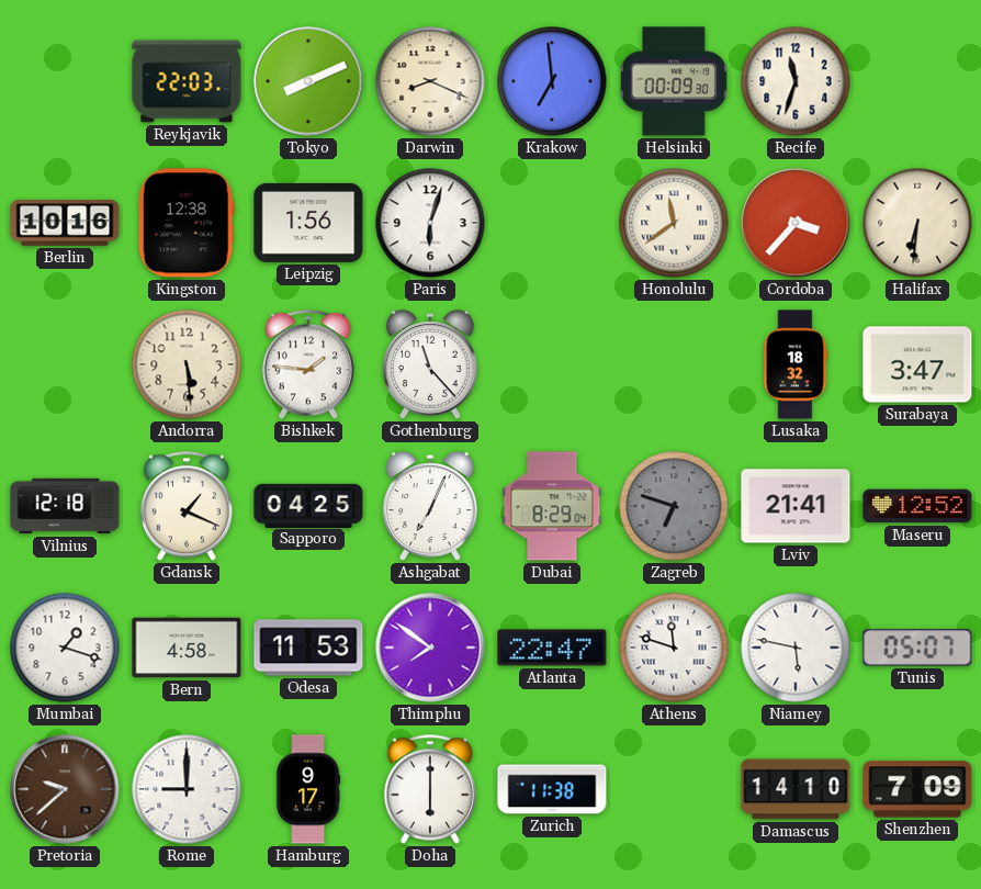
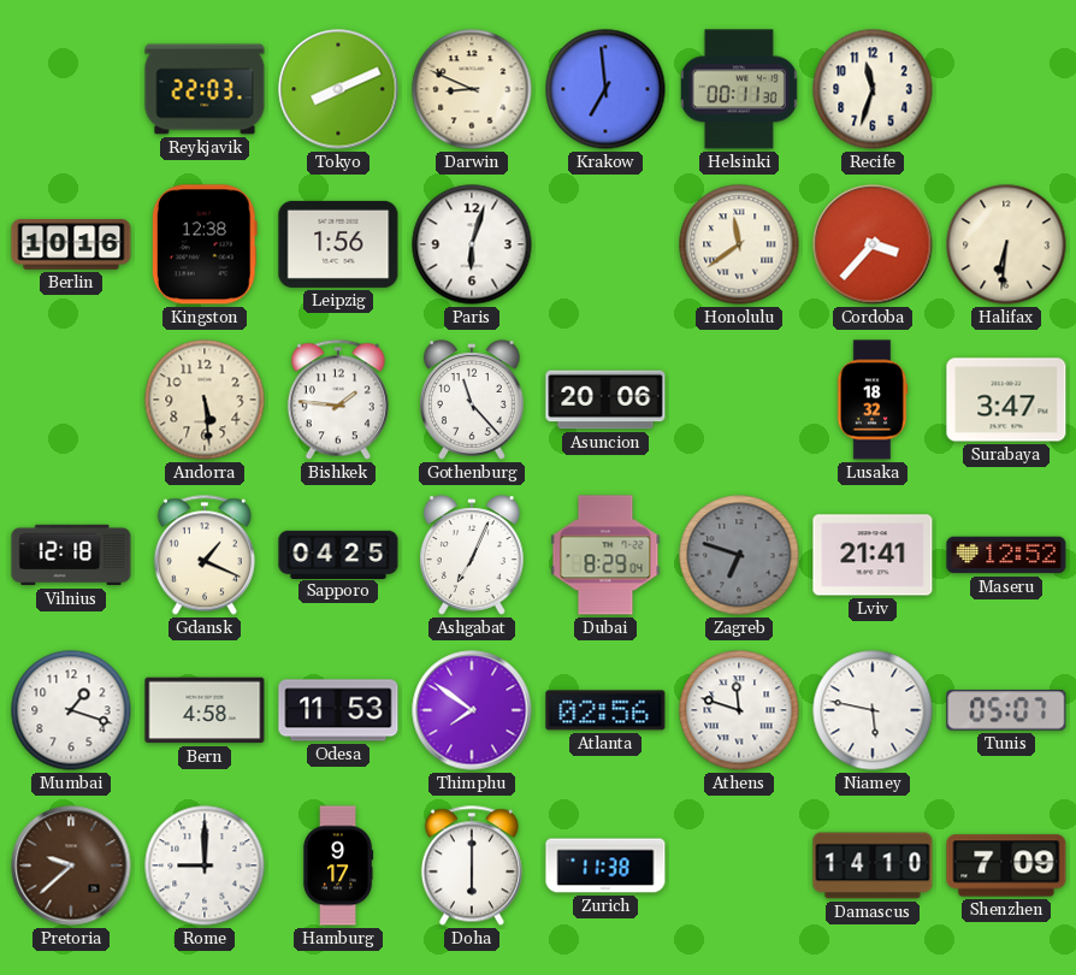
Darwin: 8:19 -> 8:49 (472, 89)
Helsinki: 00:09 -> 00:11 (739, 89)
Asuncion: none -> 20:06 (605, 400)
Atlanta: 22:47 -> 02:56 (605, 710)
